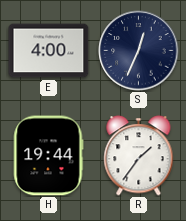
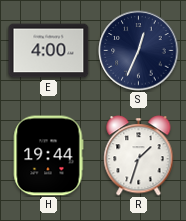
R: 1:36 -> 1:33 (139, 156)
